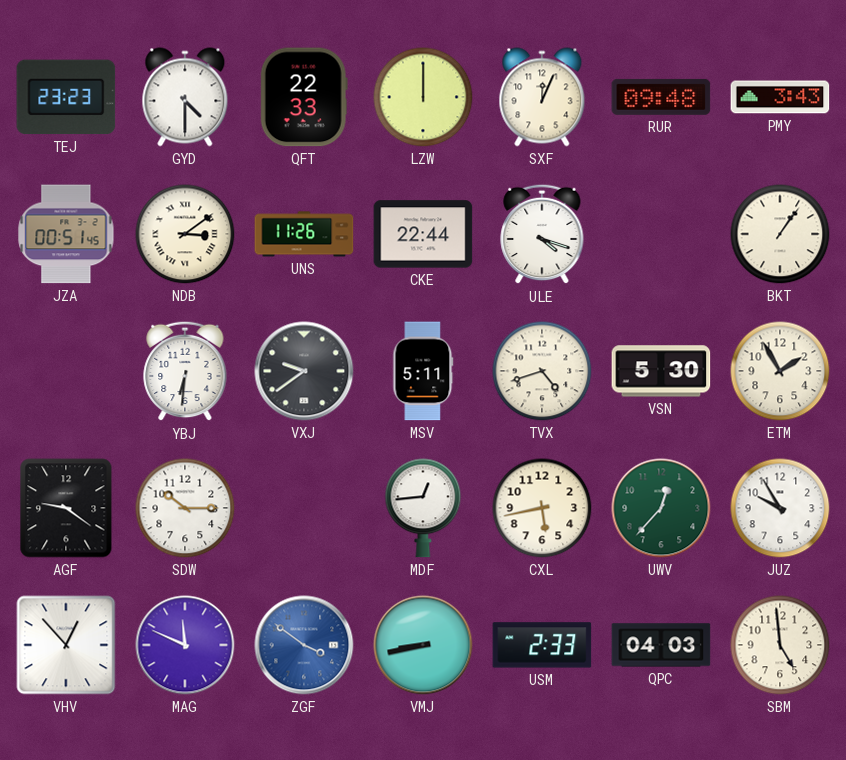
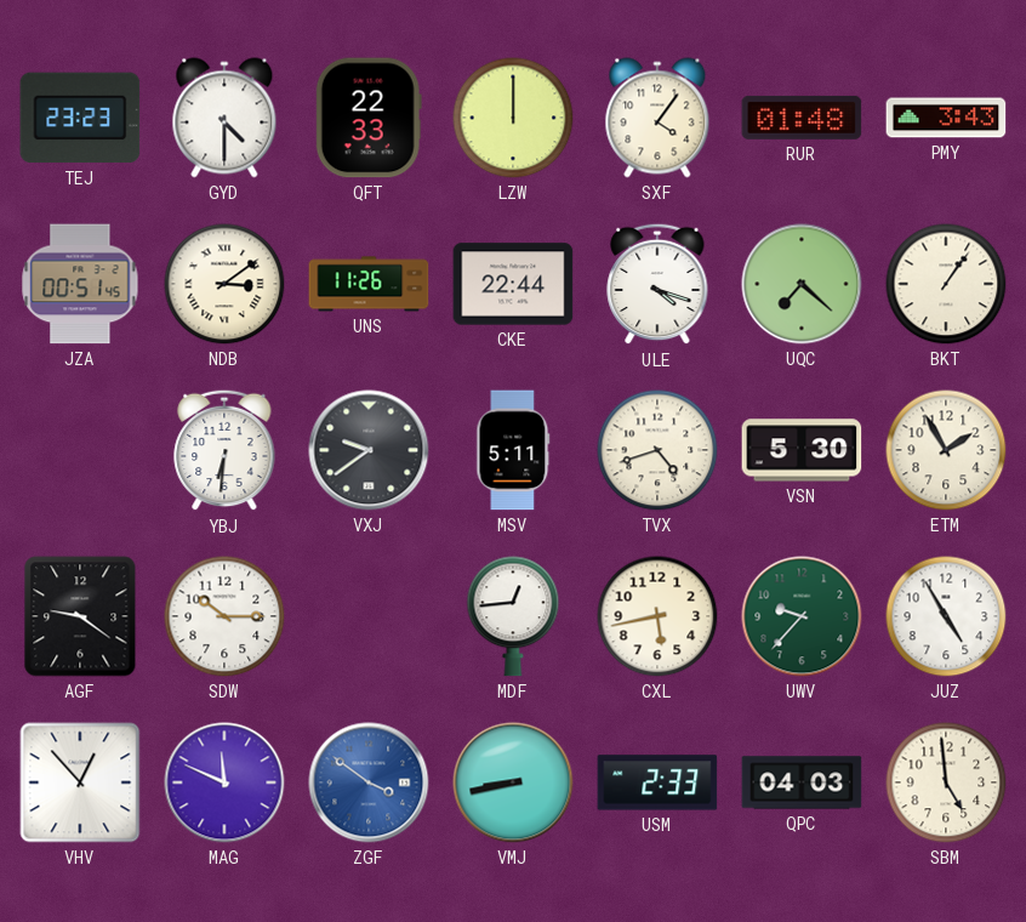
SXF: 12:04 -> 4:06 (657, 118)
RUR: 09:48 -> 01:48 (802, 118)
UQC: none -> 7:22 (802, 284)
UWV: 12:37 -> 9:37 (802, 616)
JUZ: 9:55 -> 4:55 (946, 616)
